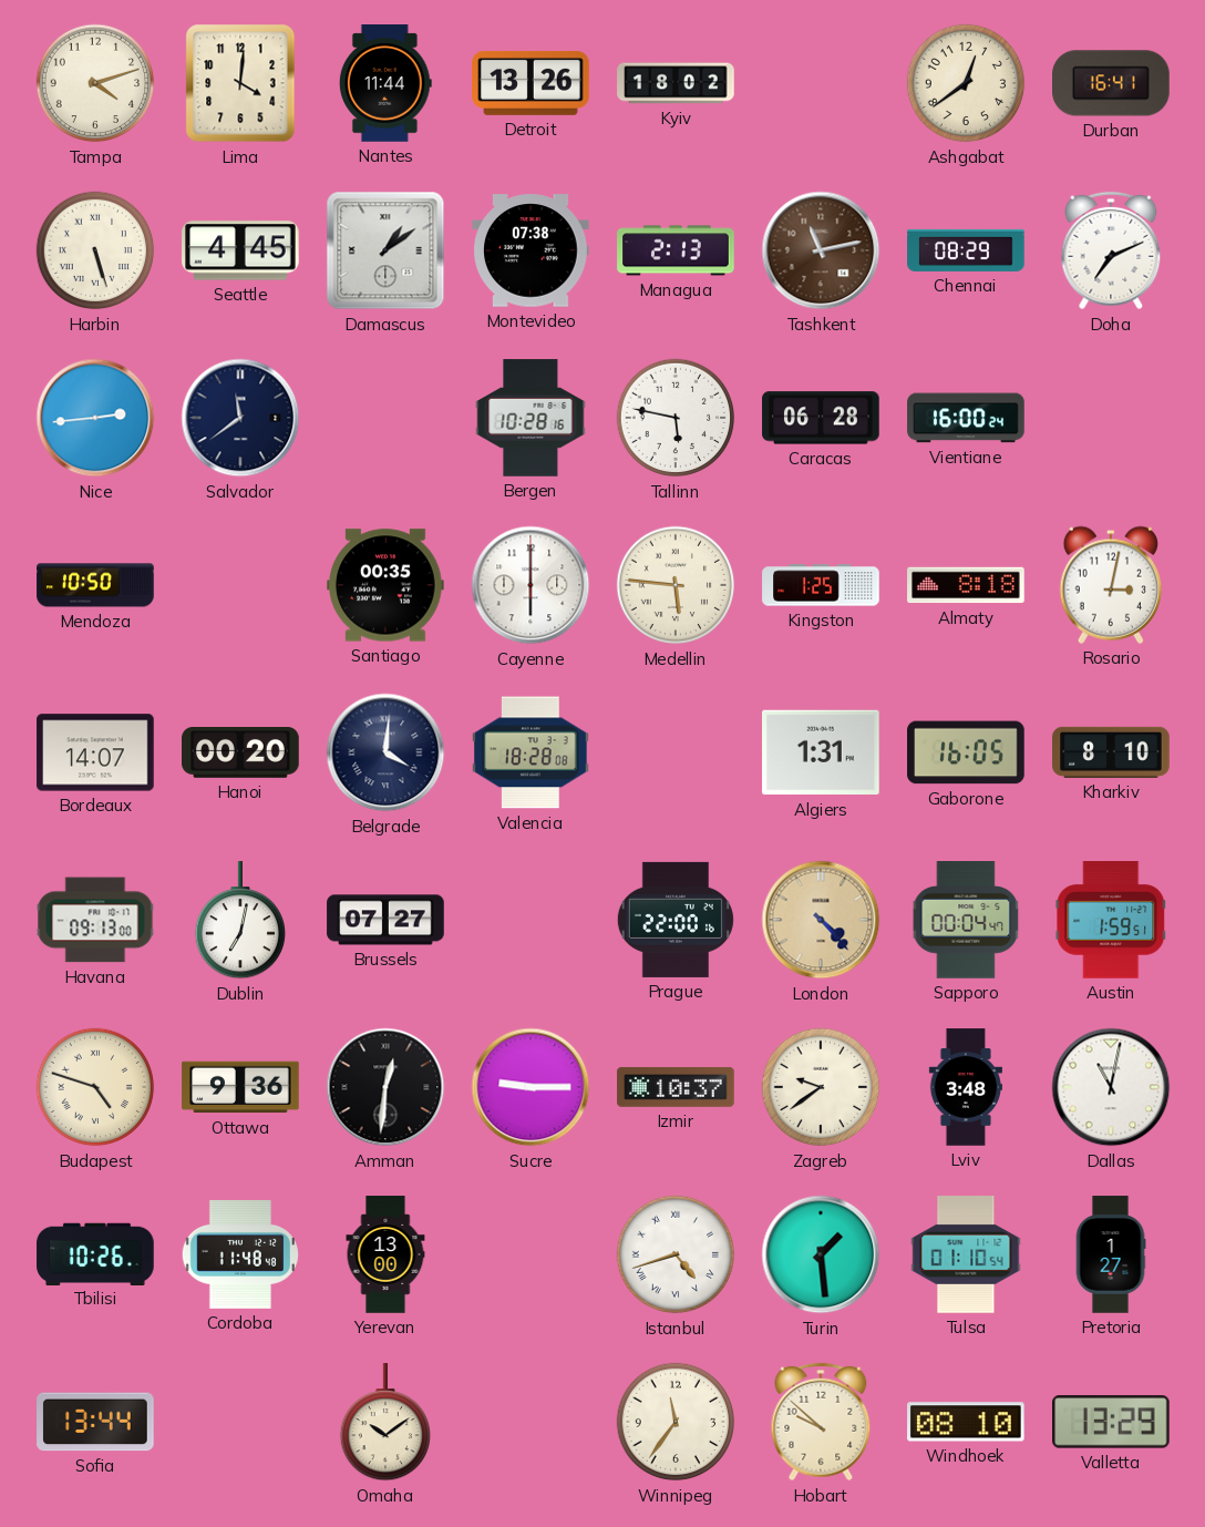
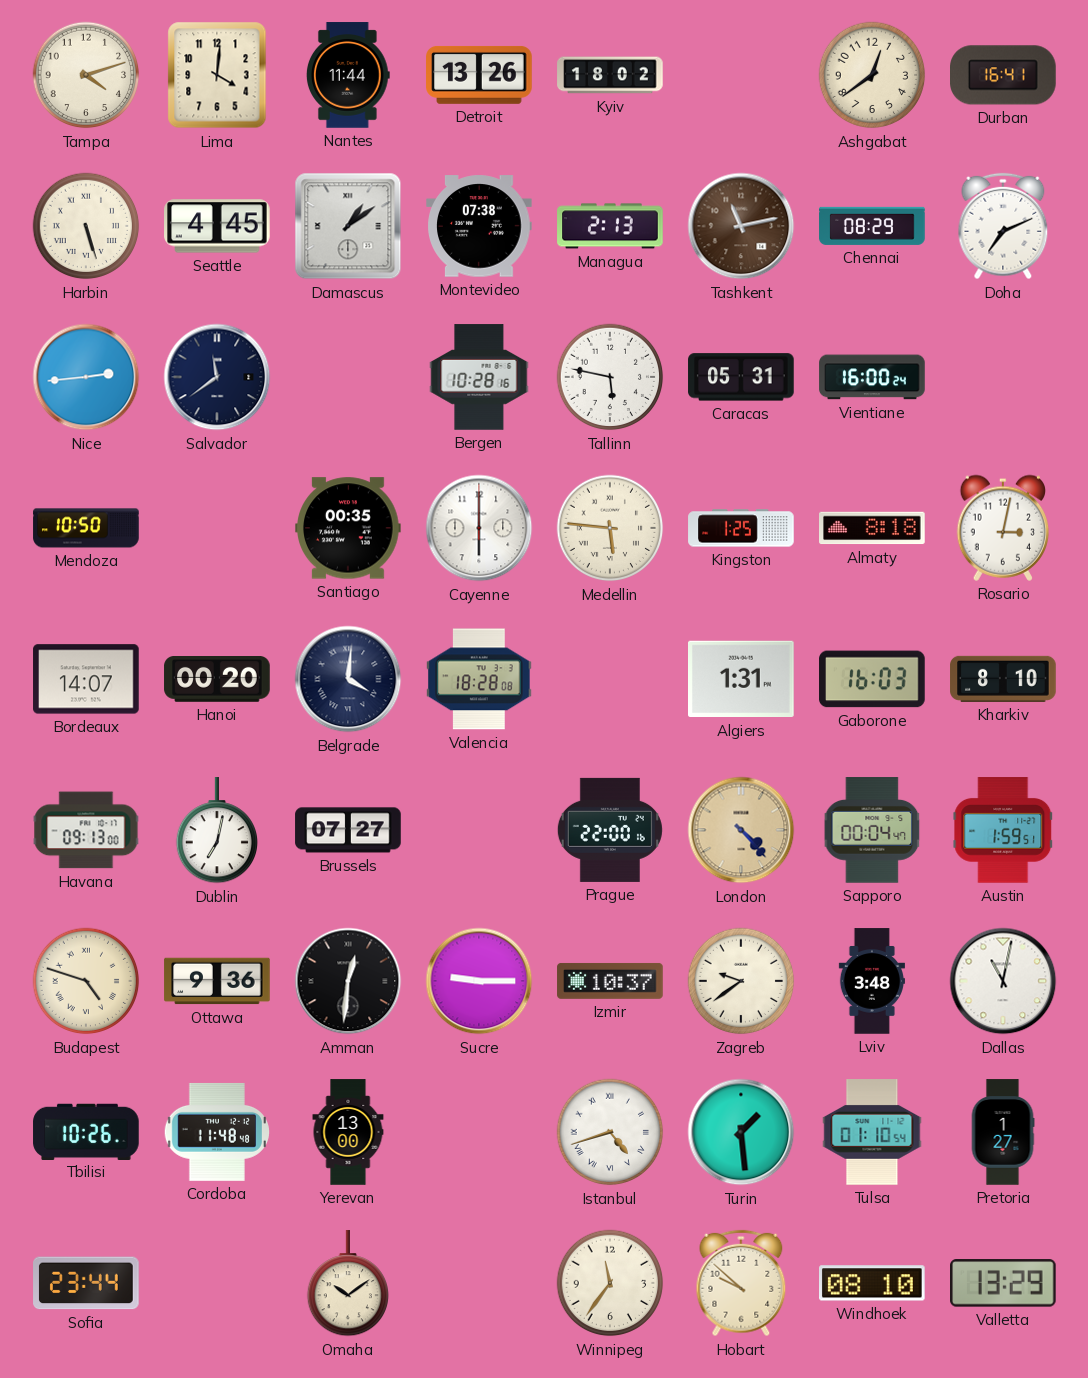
Caracas: 06:28 -> 05:31 (741, 377)
Gaborone: 16:05 -> 16:03 (872, 679)
Sofia: 13:44 -> 23:44 (86, 1283)
